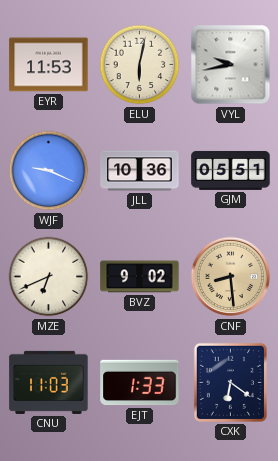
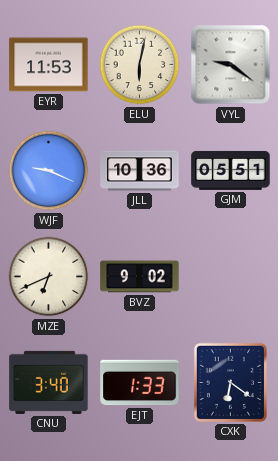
VYL: 9:43 -> 9:21 (231, 65)
CNF: 8:29 -> none (231, 277)
CNU: 11:03 -> 3:40 (49, 382)
